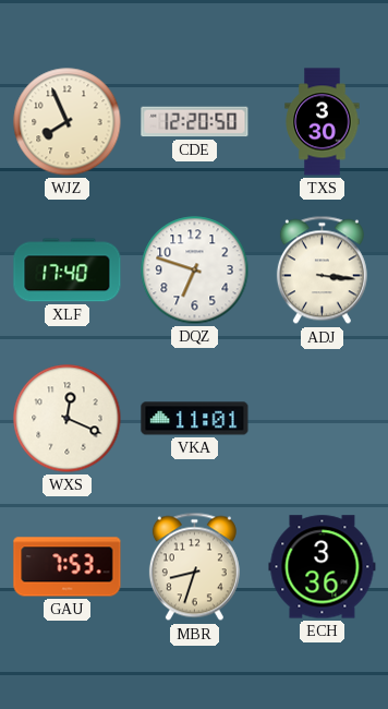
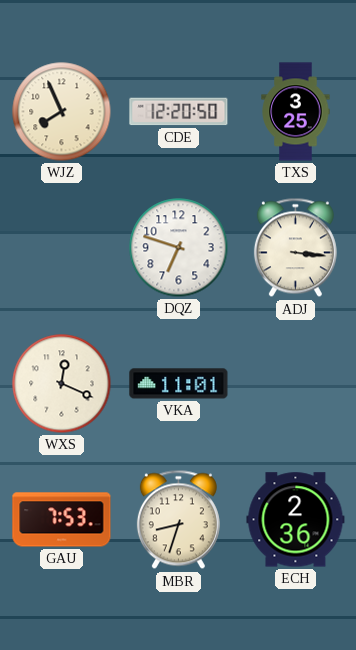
TXS: 3:30 -> 3:25 (296, 112)
XLF: 17:40 -> none (68, 271)
ECH: 3:36 -> 2:36 (296, 520)
